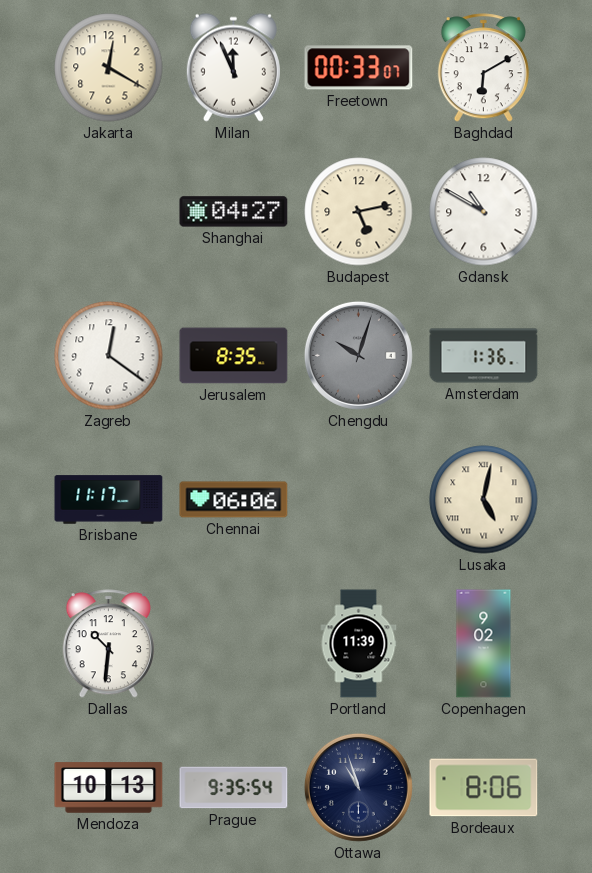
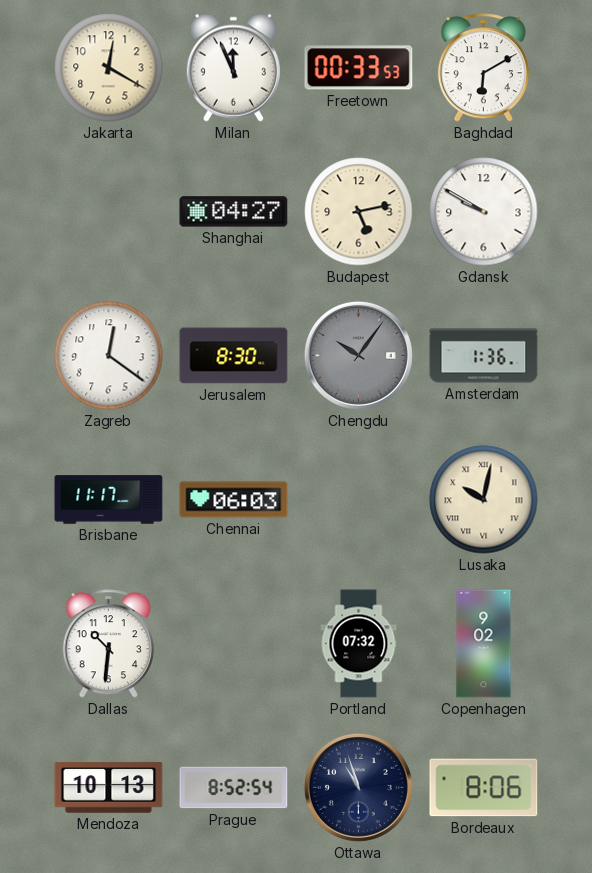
Freetown: 00:33:07 -> 00:33:53 (359, 68)
Gdansk: 10:50 -> 9:50 (484, 212)
Jerusalem: 8:35 -> 8:30 (234, 356)
Chengdu: 10:03 -> 10:06 (358, 355)
Chennai: 06:06 -> 06:03 (234, 500)
Lusaka: 5:02 -> 10:02 (484, 500)
Portland: 11:39 -> 07:32 (359, 644)
Prague: 9:35 -> 8:52 (234, 788)
